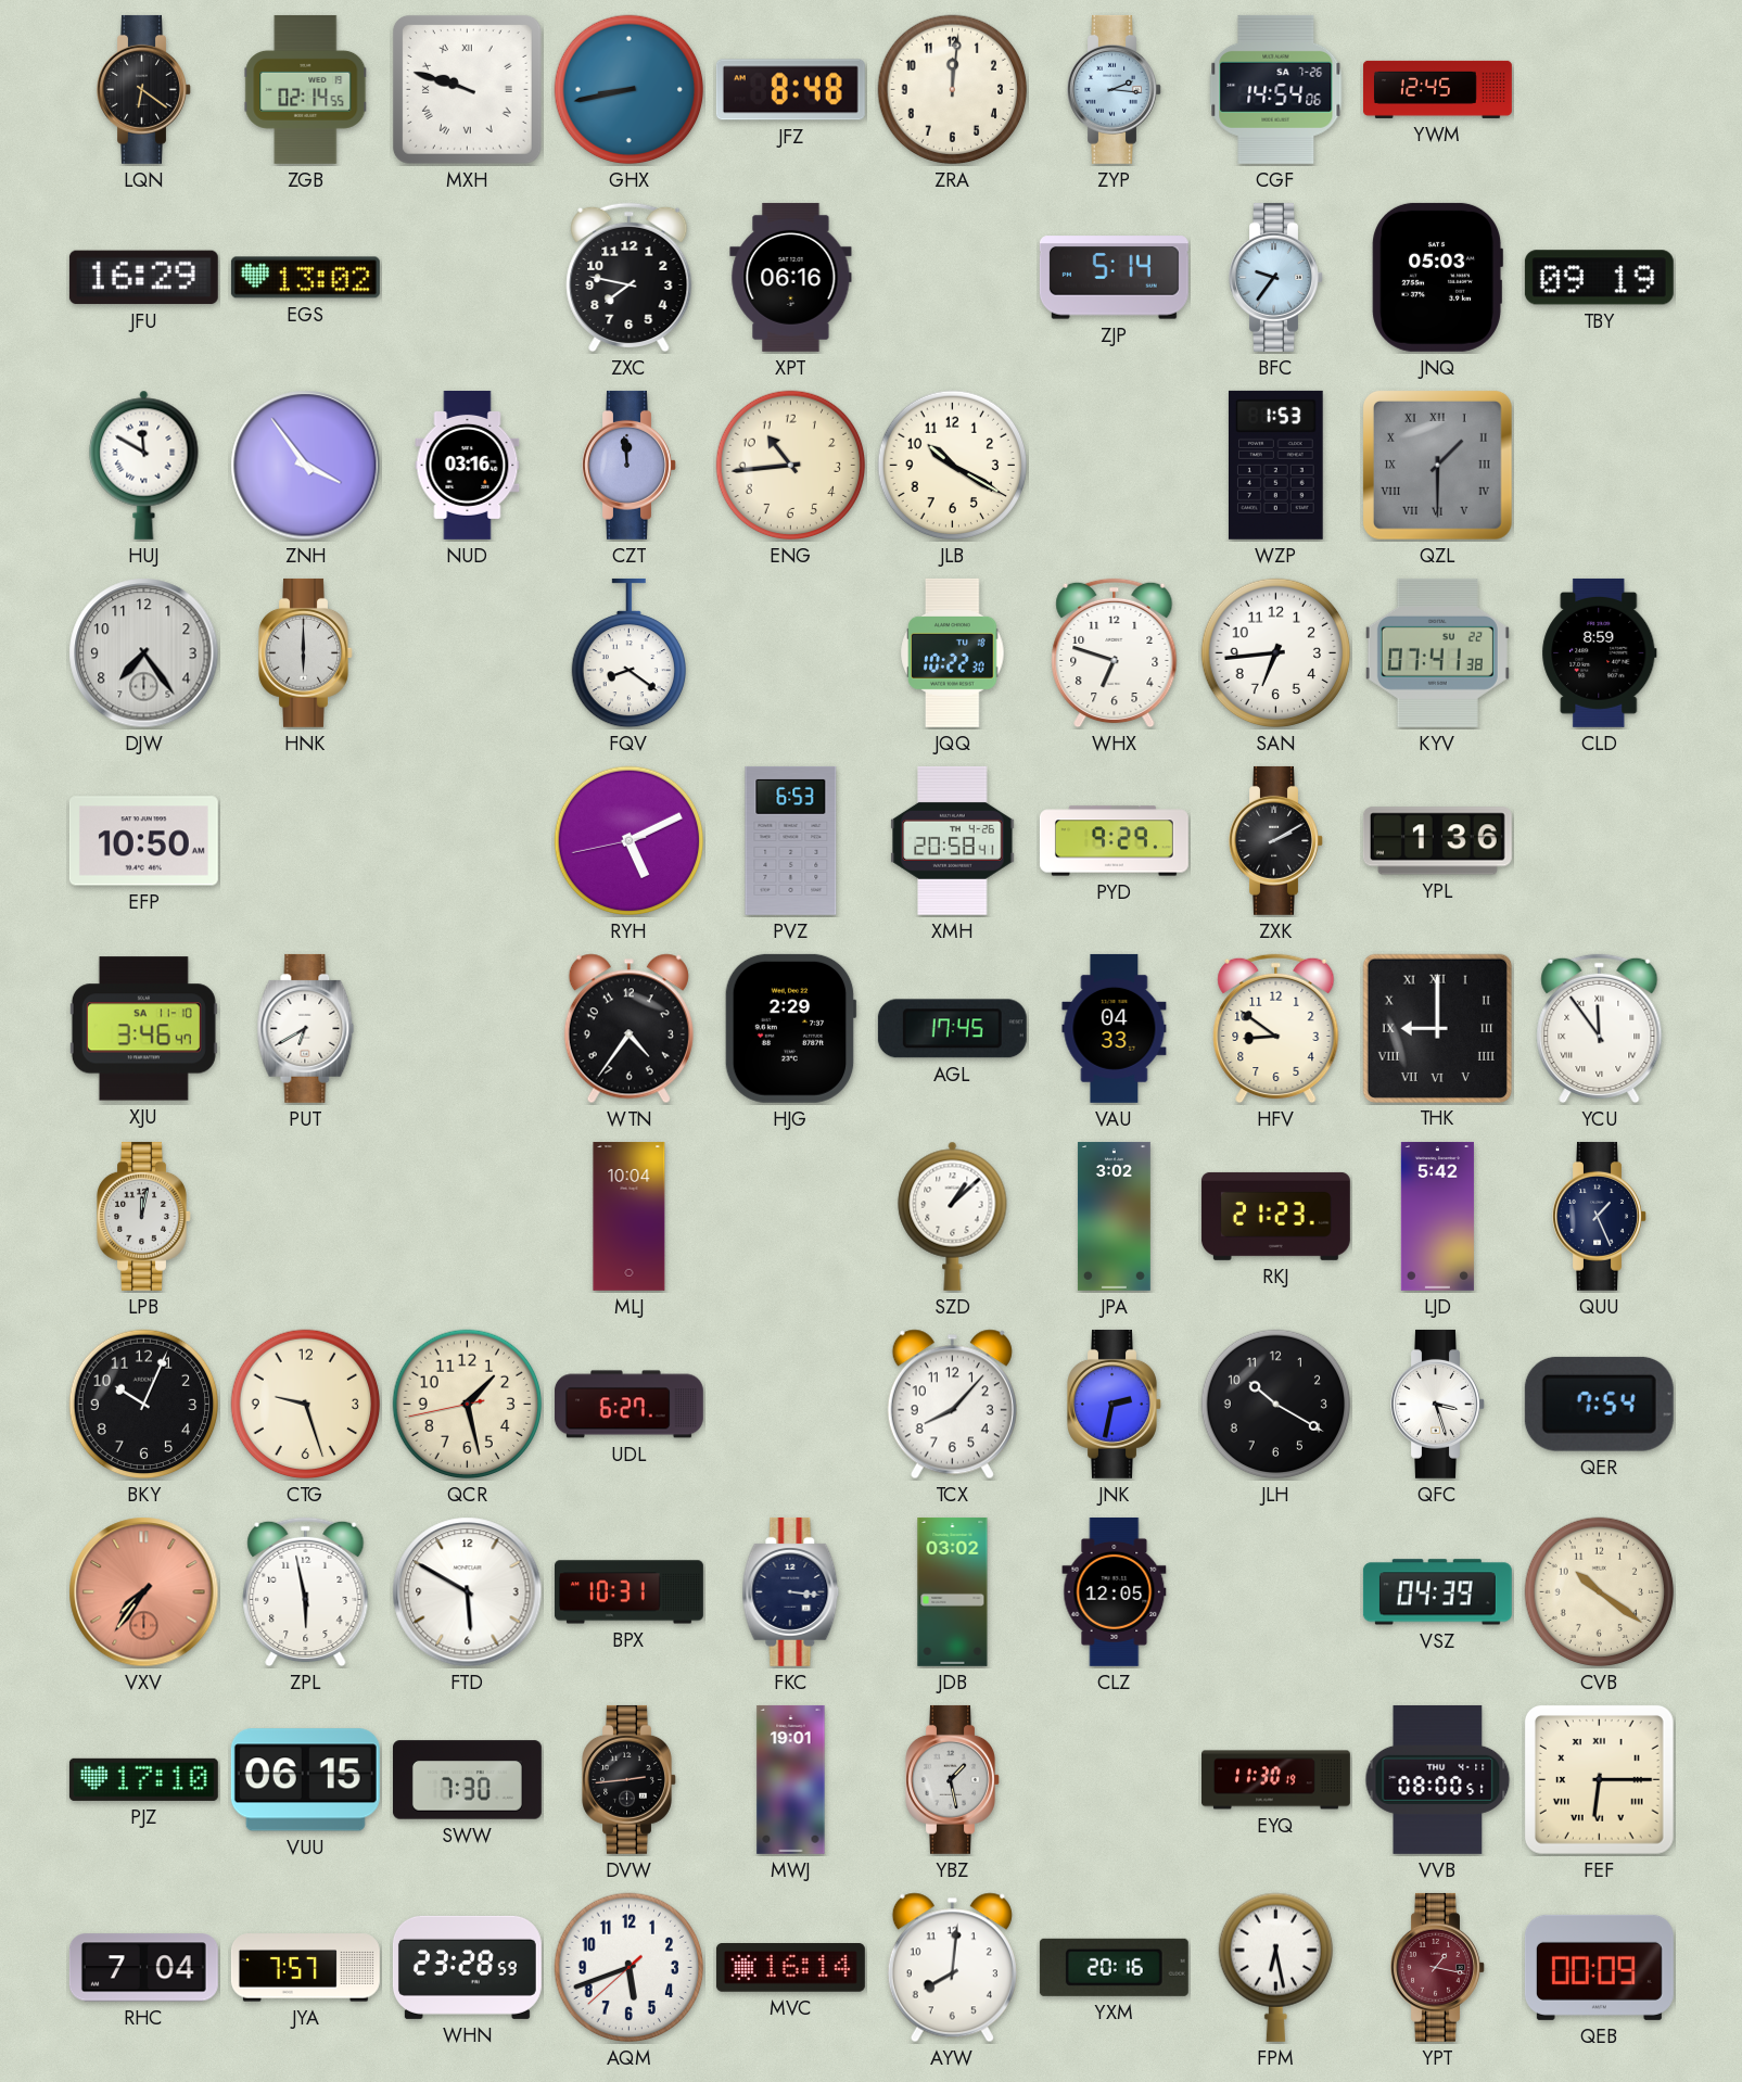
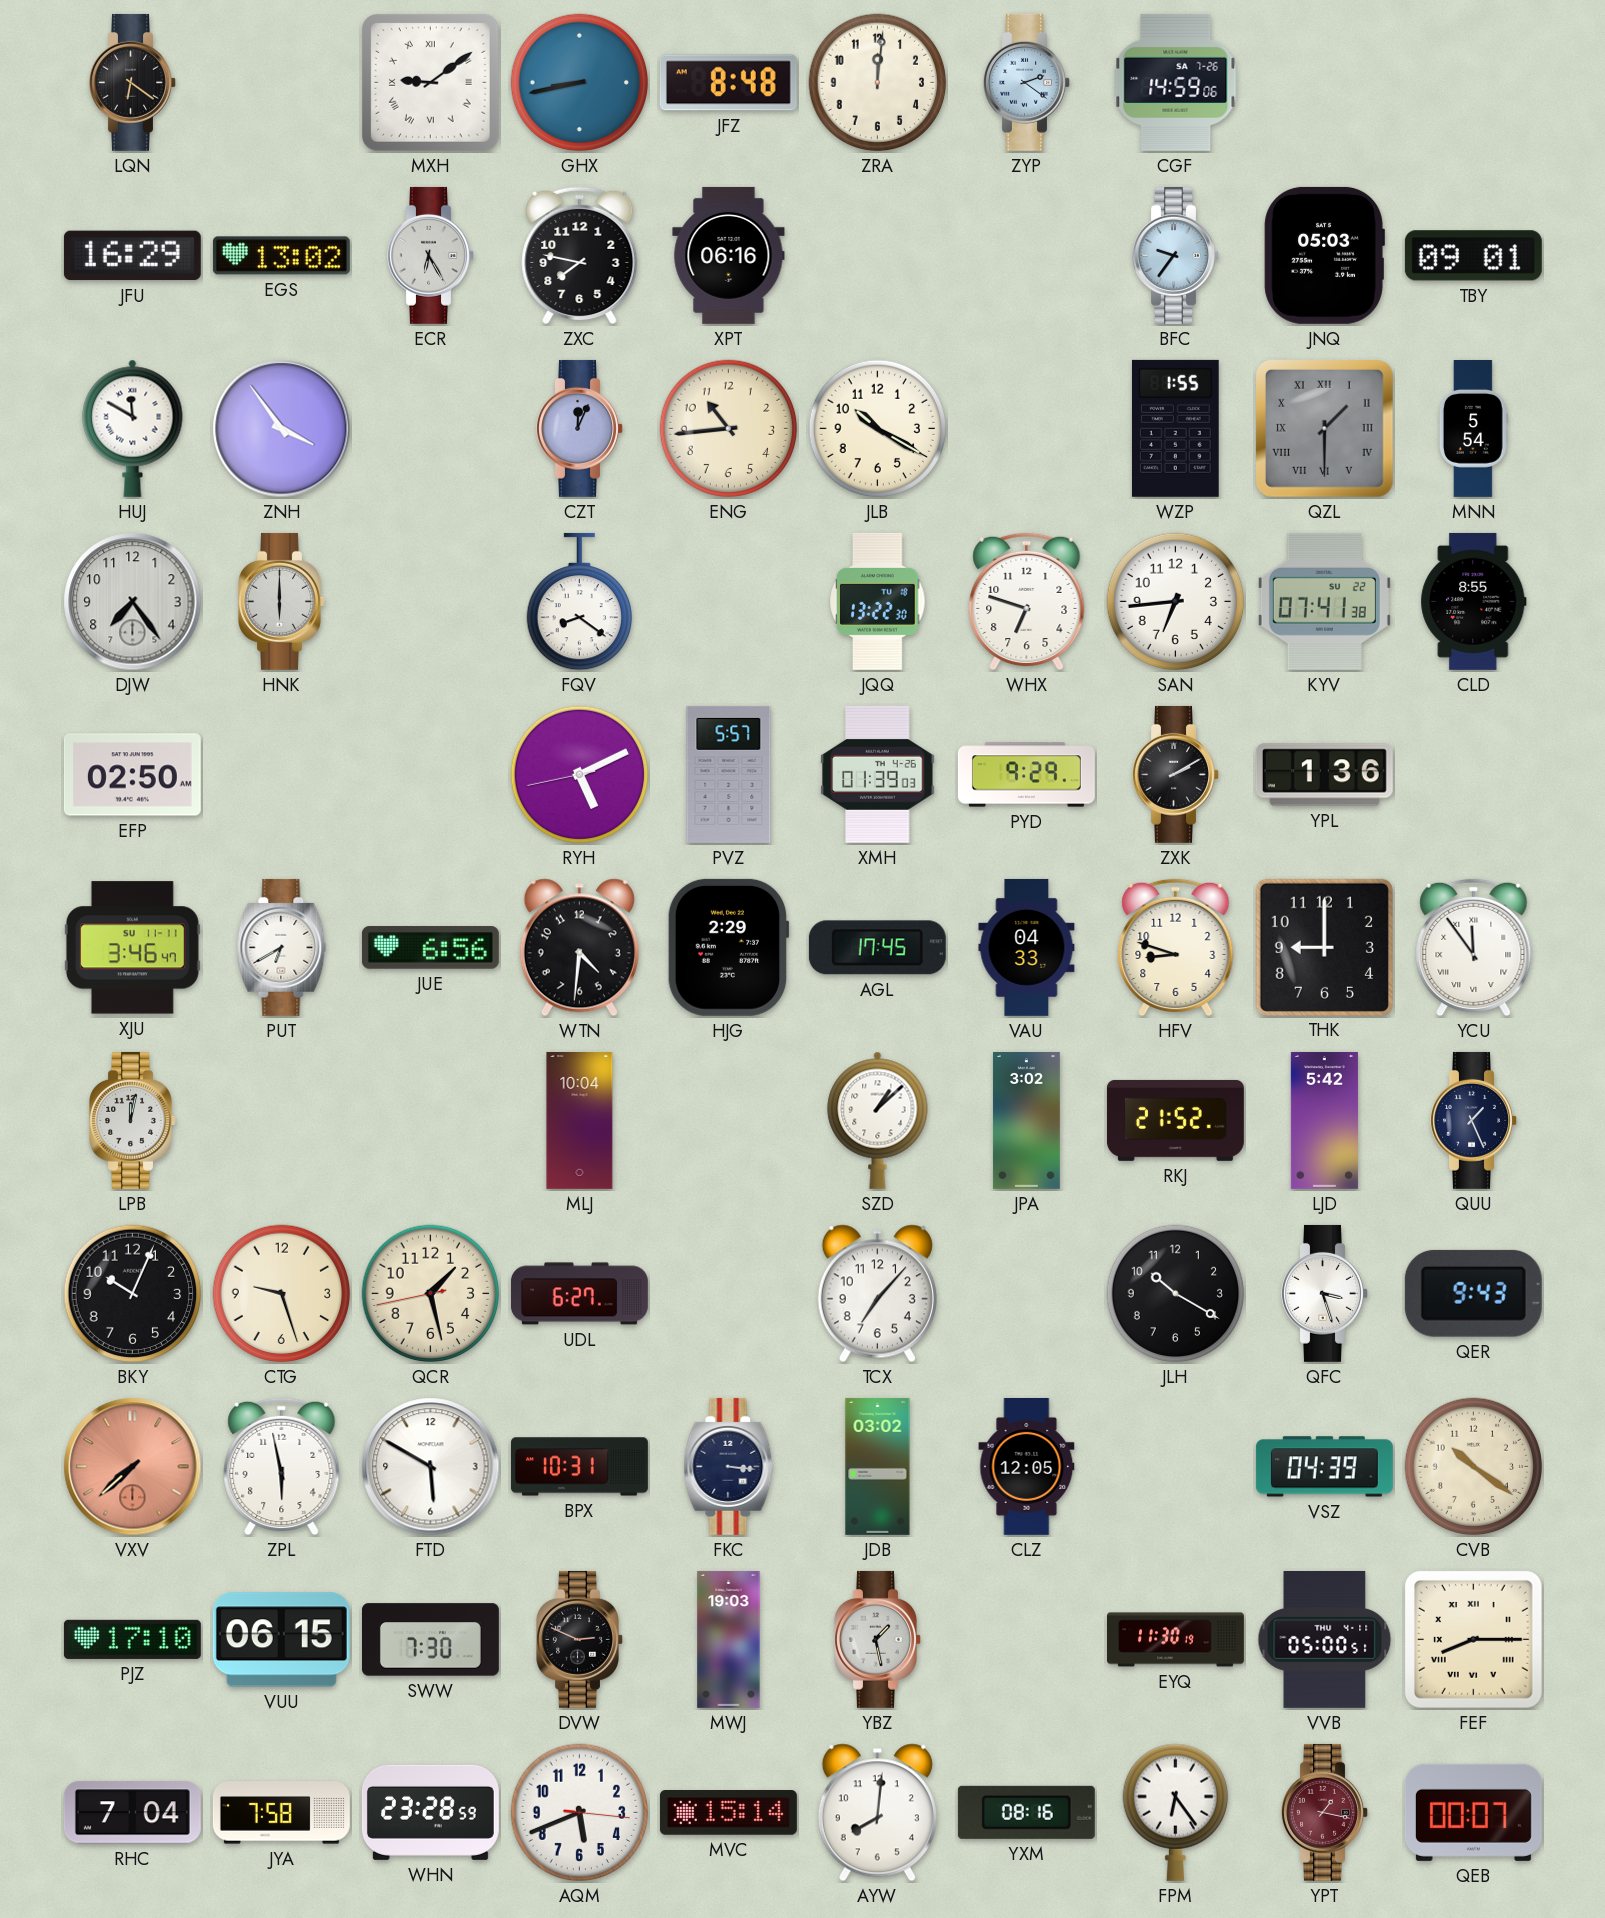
ZGB: 02:14 -> none (306, 89)
MXH: 9:48 -> 9:09 (430, 82)
ZYP: 2:16 -> 2:21 (1027, 82)
CGF: 14:54 -> 14:59 (1176, 82)
YWM: 12:45 -> none (1437, 89)
ECR: none -> 6:25 (431, 255)
ZJP: 5:14 -> none (1114, 278)
TBY: 09:19 -> 09:01 (1473, 256)
NUD: 03:16 -> none (468, 465)
CZT: 11:59 -> 12:04 (580, 428)
WZP: 1:53 -> 1:55 (1175, 428)
MNN: none -> 5:54 (1473, 428)
JQQ: 10:22 -> 13:22 (878, 601)
CLD: 8:59 -> 8:55 (1474, 601)
EFP: 10:50 -> 02:50 (132, 775)
PVZ: 6:53 -> 5:57 (729, 774)
XMH: 20:58 -> 01:39 (878, 774)
XJU date: SA 11-10 -> SU 11-11 (132, 948)
JUE: none -> 6:56 (430, 948)
WTN: 4:36 -> 4:31 (579, 948)
HFV: 8:51 -> 8:48 (1176, 948)
THK numerals: Roman -> Arabic (1324, 947)
RKJ: 21:23 -> 21:52 (1175, 1120)
TCX: 8:07 -> 7:07 (877, 1294)
JNK: 2:32 -> none (1115, 1404)
QER: 7:54 -> 9:43 (1473, 1293)
VXV: 7:36 -> 7:38 (133, 1467)
DVW: 2:44 -> 2:49 (580, 1639)
MWJ: 19:01 -> 19:03 (729, 1639)
VVB: 08:00 -> 05:00 (1325, 1639)
FEF: 6:15 -> 8:15 (1473, 1639)
JYA: 7:57 -> 7:58 (281, 1813)
AQM: 5:41:38 -> 5:41:16 (580, 1813)
MVC: 16:14 -> 15:14 (728, 1813)
YXM: 20:16 -> 08:16 (1026, 1812)
FPM: 6:28 -> 6:24 (1175, 1812)
QEB: 00:09 -> 00:07 (1473, 1812)
